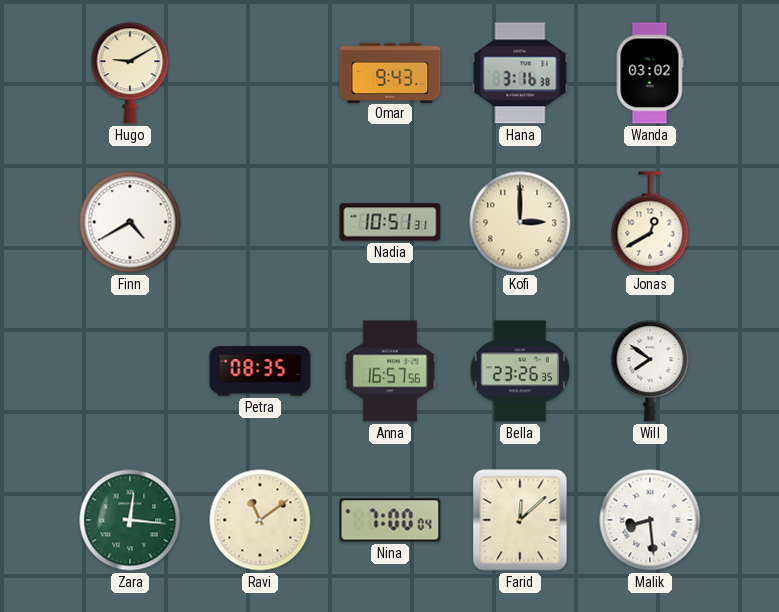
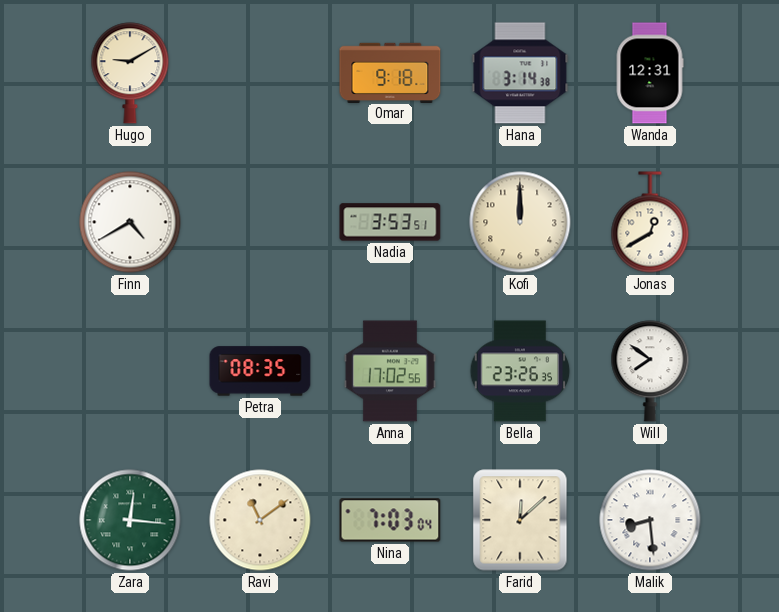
Omar: 9:43 -> 9:18 (390, 72)
Hana: 3:16 -> 3:14 (520, 73)
Wanda: 03:02 -> 12:31 (650, 73)
Nadia: 10:51 -> 3:53 (390, 222)
Kofi: 3:00 -> 12:00 (520, 222)
Anna: 16:57 -> 17:02 (390, 371)
Nina: 7:00 -> 7:03 (390, 520)
